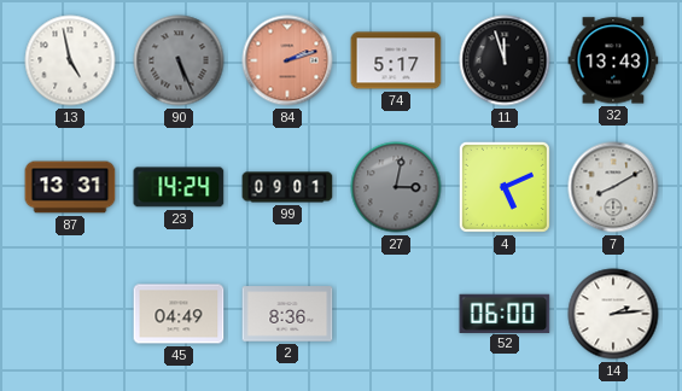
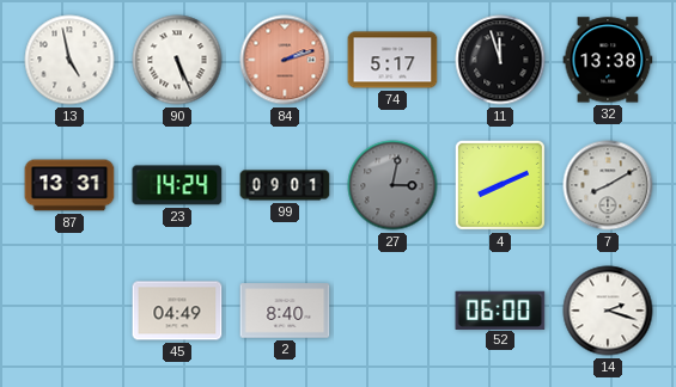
90 dial: grey -> white (177, 60)
32: 13:43 -> 13:38 (608, 60)
4: 5:11 -> 8:11 (500, 185)
2: 8:36 -> 8:40 (285, 311)
14: 2:14 -> 2:18 (608, 311)
